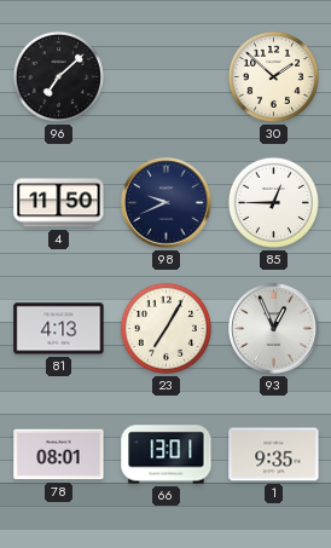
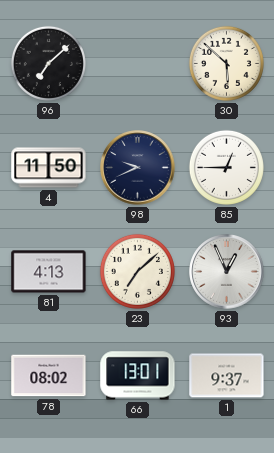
30: 1:52 -> 5:52 (226, 63)
23: 7:05 -> 7:08 (137, 271)
78: 08:01 -> 08:02 (49, 376)
1: 9:35 -> 9:37 (227, 376)
